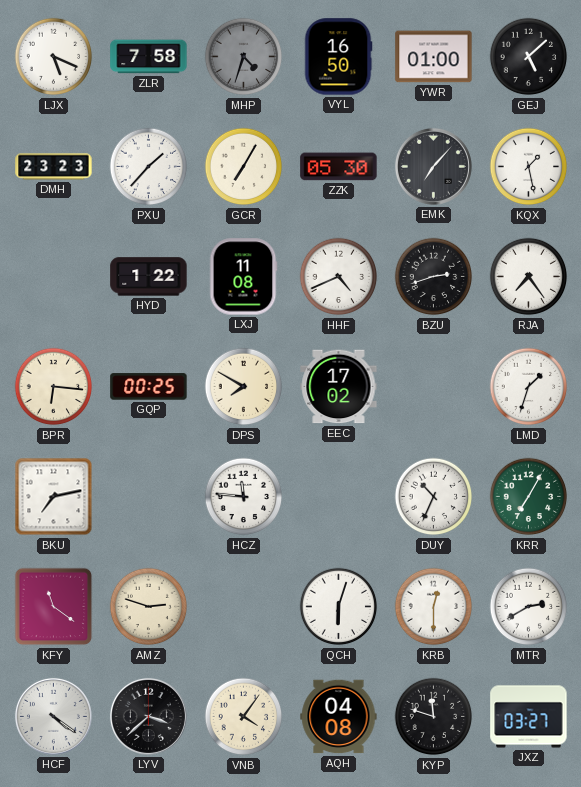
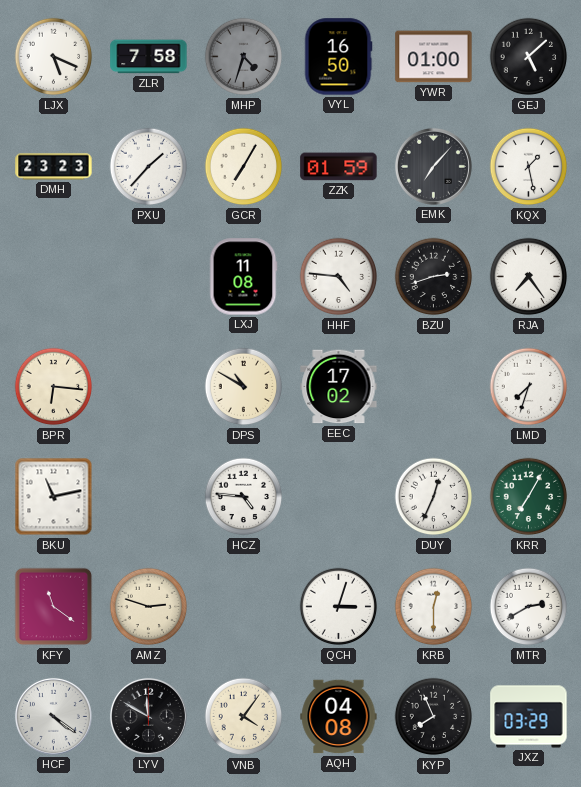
ZZK: 05:30 -> 01:59 (339, 167)
HYD: 1:22 -> none (149, 277)
HHF: 4:41 -> 4:46 (339, 277)
GQP: 00:25 -> none (149, 387)
DPS: 7:50 -> 10:50 (244, 387)
LMD: 1:33 -> 7:33 (529, 387)
BKU: 7:13 -> 11:13 (54, 497)
HCZ: 11:46 -> 4:46 (244, 497)
DUY: 10:34 -> 12:34 (434, 497)
QCH: 6:03 -> 3:03 (339, 607)
LYV: 3:38 -> 11:50 (148, 716)
KYP: 11:48 -> 7:56 (434, 717)
JXZ: 03:27 -> 03:29 (529, 717)
